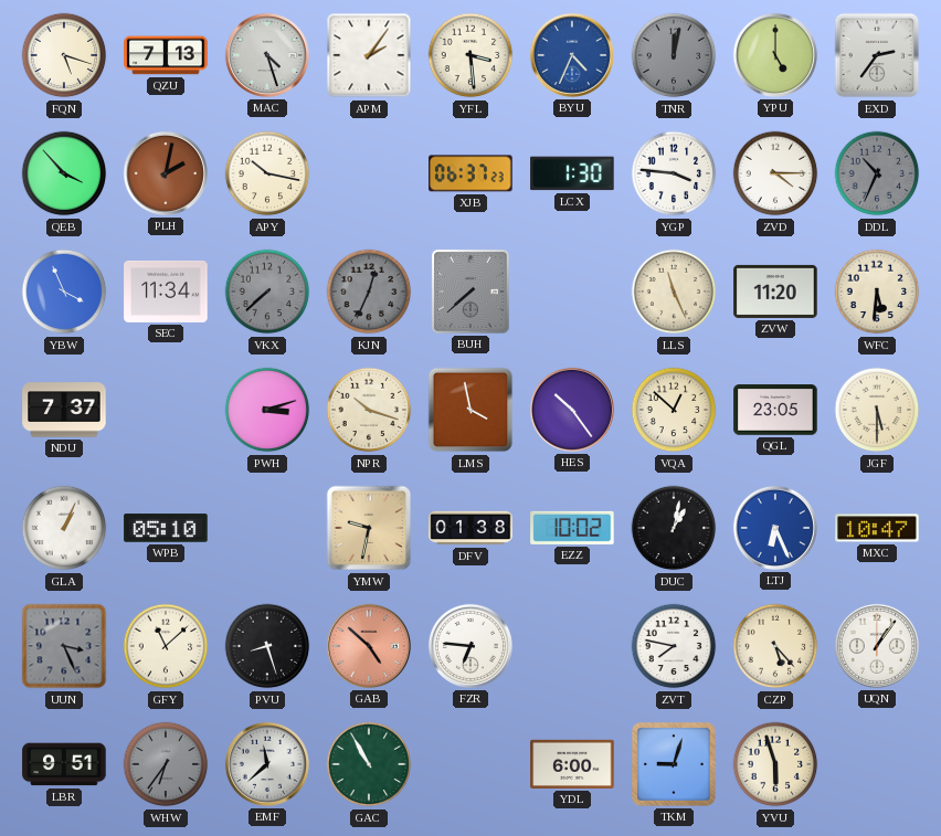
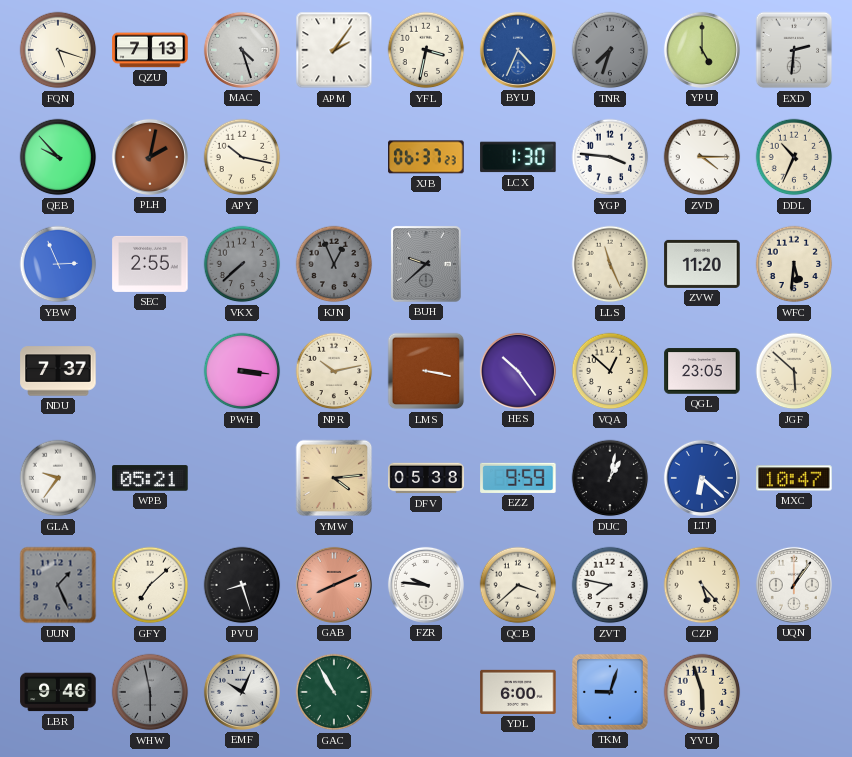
YFL: 3:29 -> 3:32 (426, 50)
TNR: 12:02 -> 7:33 (610, 50)
EXD: 2:36 -> 2:31 (794, 50)
QEB: 3:53 -> 9:53 (58, 157)
DDL dial: grey -> cream (794, 157)
YBW: 3:56 -> 2:56 (58, 264)
SEC: 11:34 -> 2:55 (150, 264)
KJN: 12:34 -> 12:56 (334, 264)
BUH: 7:38 -> 9:38 (426, 264)
PWH: 3:12 -> 3:16 (242, 371)
NPR: 10:18 -> 10:13 (334, 371)
LMS: 3:58 -> 3:17 (426, 371)
JGF: 5:30 -> 5:52 (794, 371)
GLA: 1:04 -> 9:36 (58, 478)
WPB: 05:10 -> 05:21 (150, 478)
YMW: 9:32 -> 4:14 (334, 478)
DFV: 01:38 -> 05:38 (426, 478)
EZZ: 10:02 -> 9:59 (518, 478)
LTJ: 6:26 -> 6:22 (702, 478)
UUN: 3:26 -> 1:26 (58, 585)
GFY: 11:08 -> 7:08 (150, 585)
GAB: 4:52 -> 8:11 (334, 585)
FZR: 6:46 -> 9:46 (426, 585)
QCB: none -> 3:38 (518, 585)
LBR: 9:51 -> 9:46 (58, 692)
WHW: 6:36 -> 5:58 (150, 692)
EMF: 11:38 -> 10:04 (242, 692)
